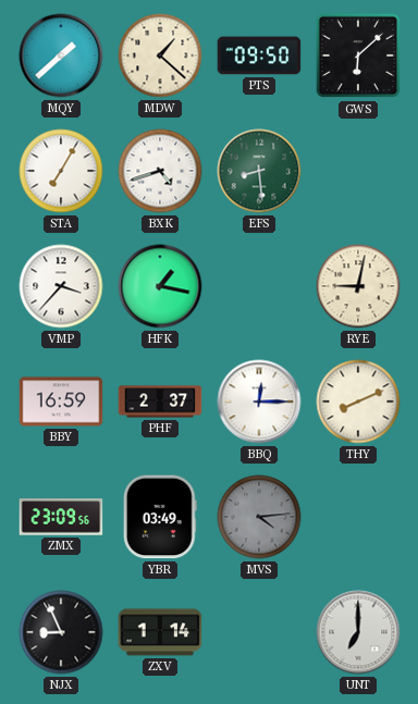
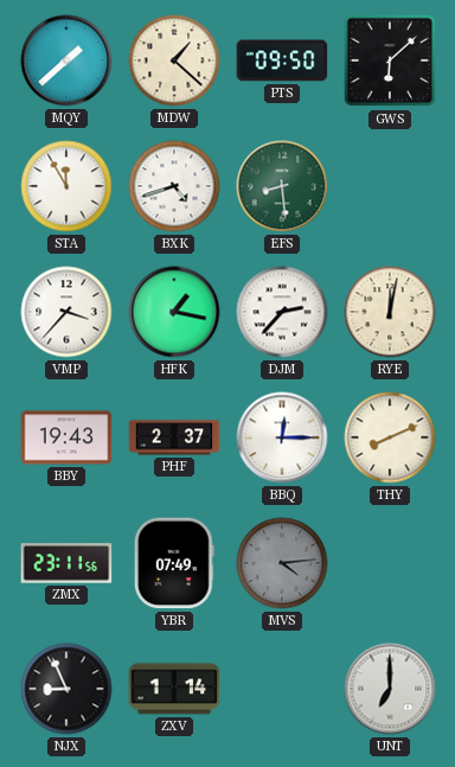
STA: 7:05 -> 11:55 (66, 186)
DJM: none -> 2:37 (282, 312)
RYE: 9:02 -> 12:02 (390, 312)
BBY: 16:59 -> 19:43 (66, 437)
ZMX: 23:09 -> 23:11 (66, 563)
YBR: 03:49 -> 07:49 (174, 563)
